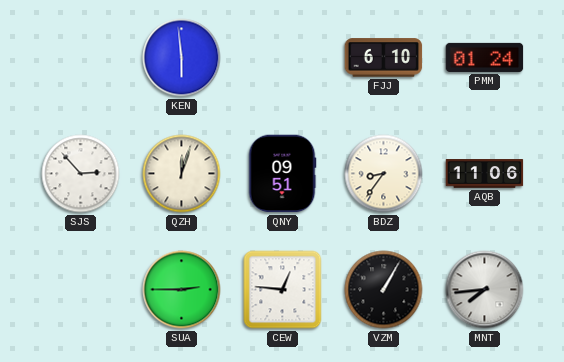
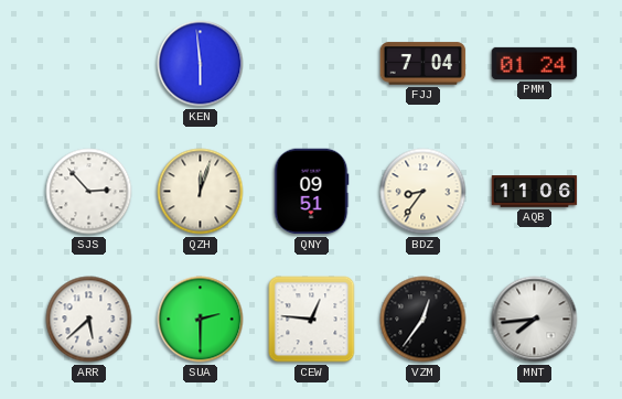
FJJ: 6:10 -> 7:04 (423, 64)
ARR: none -> 5:38 (89, 320)
SUA: 2:45 -> 2:30 (201, 320)
VZM: 1:05 -> 12:36 (423, 320)
